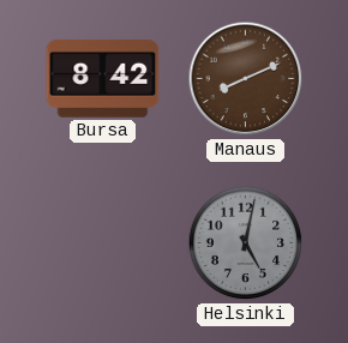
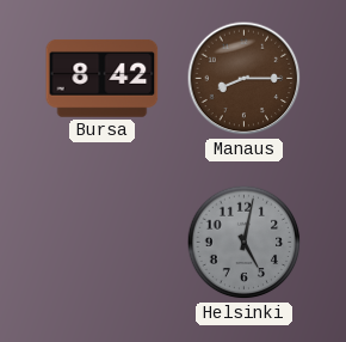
Manaus: 8:11 -> 8:15 (245, 79)
